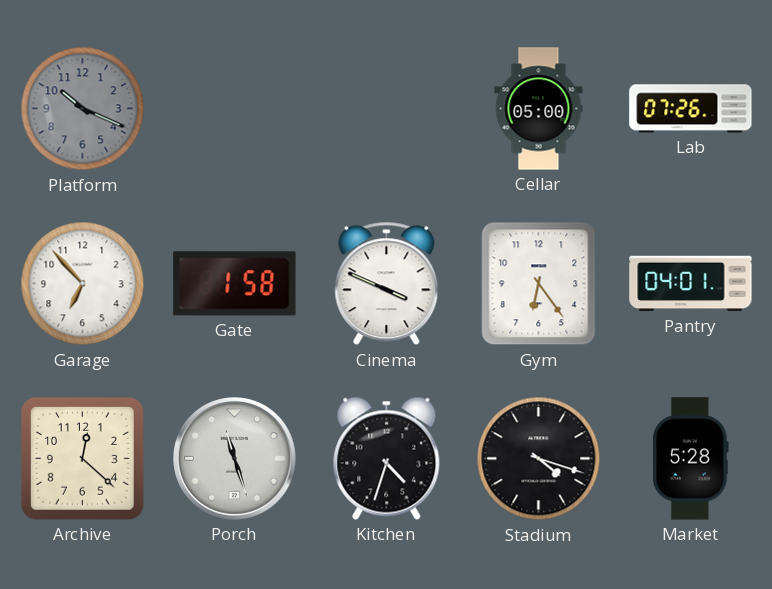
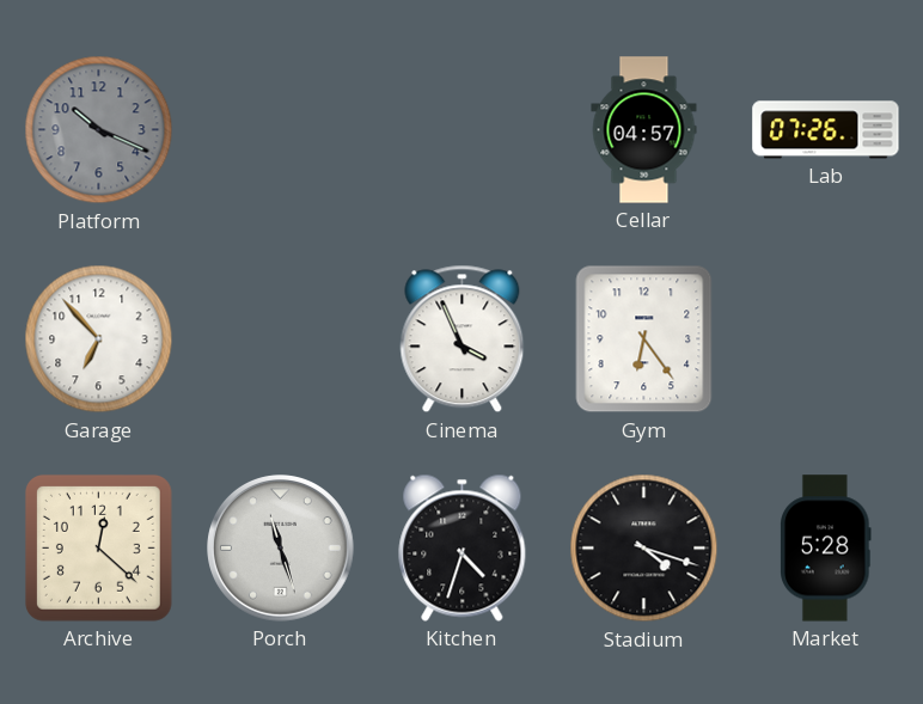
Cellar: 05:00 -> 04:57 (644, 130)
Gate: 1:58 -> none (235, 284)
Cinema: 3:49 -> 3:56 (463, 339)
Pantry: 04:01 -> none (691, 284)
